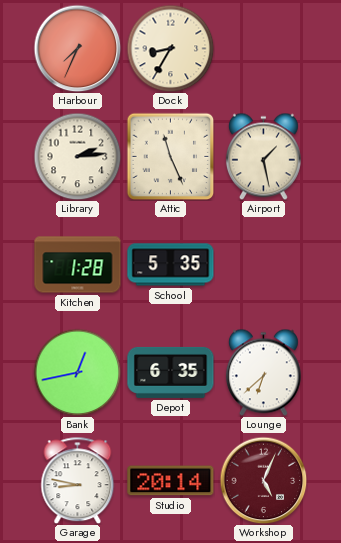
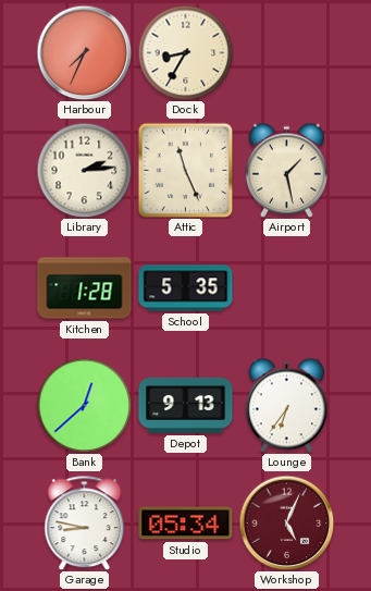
Bank: 12:43 -> 12:38 (84, 405)
Depot: 6:35 -> 9:13 (186, 405)
Lounge: 6:38 -> 6:36 (286, 405)
Studio: 20:14 -> 05:34 (186, 524)
